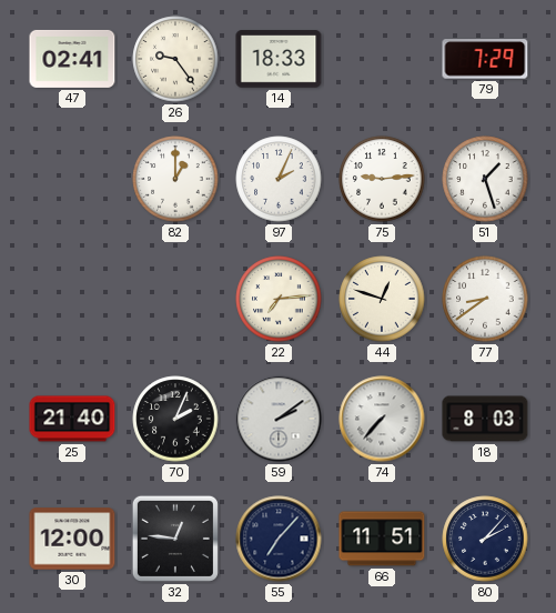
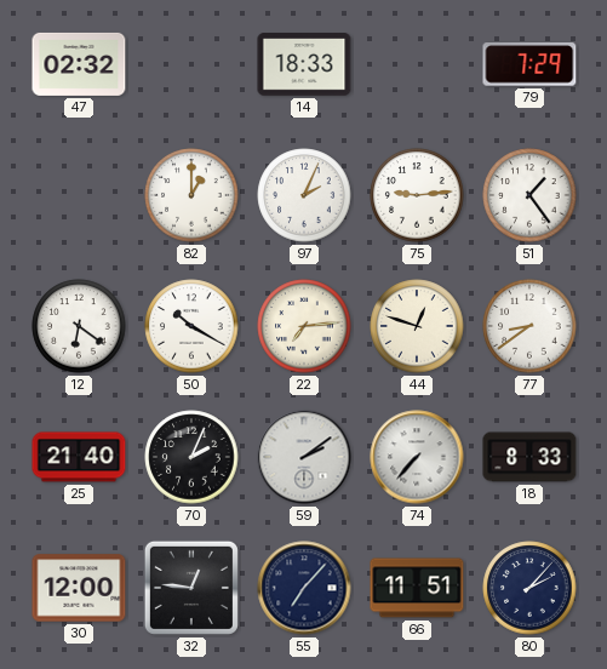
47: 02:41 -> 02:32 (79, 64)
26: 9:24 -> none (175, 59)
51: 1:27 -> 1:24 (529, 195)
12: none -> 6:21 (79, 326)
50: none -> 10:20 (191, 326)
18: 8:03 -> 8:33 (529, 457)
